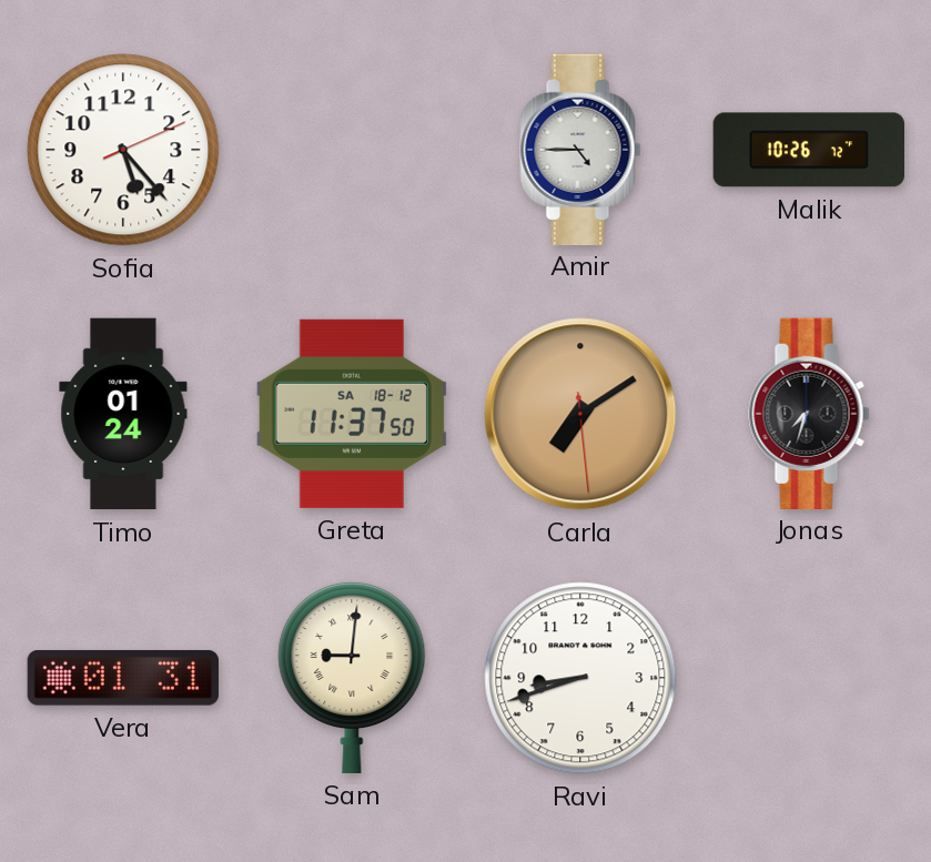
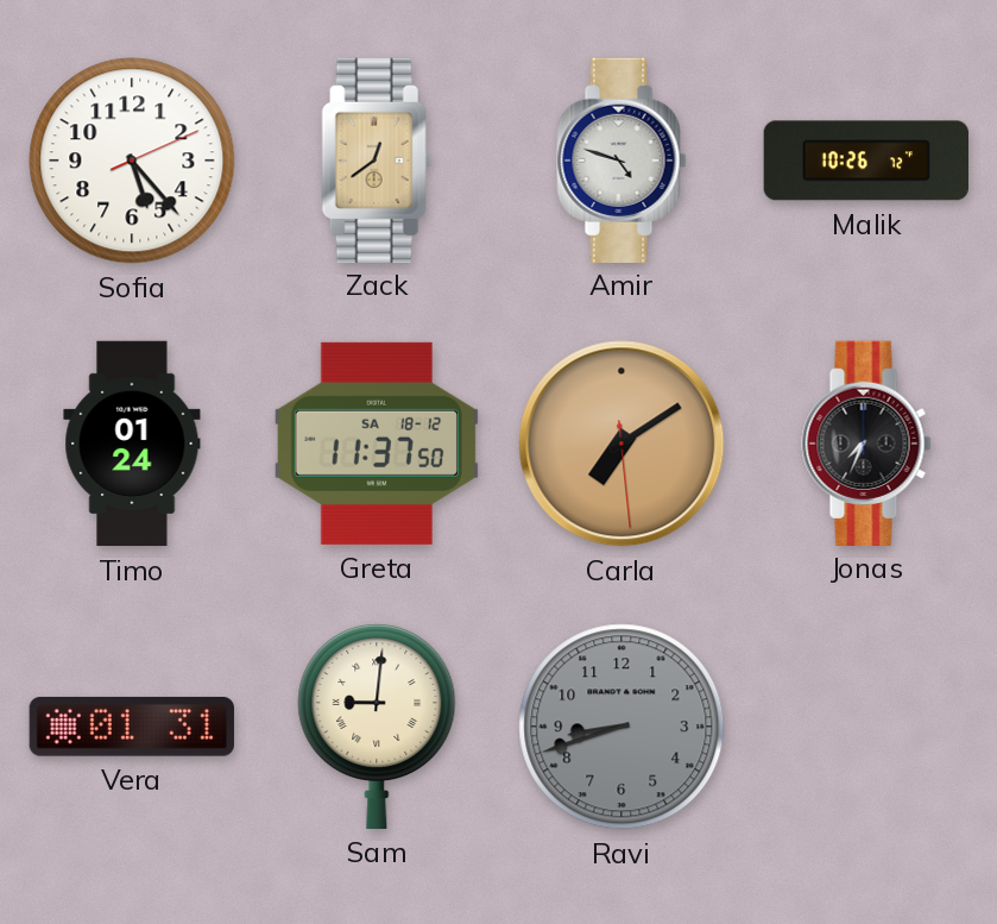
Zack: none -> 12:39 (377, 159)
Amir: 4:45 -> 4:48 (621, 159)
Jonas: 7:33 -> 7:34 (866, 442)
Ravi dial: white -> grey (621, 727)
